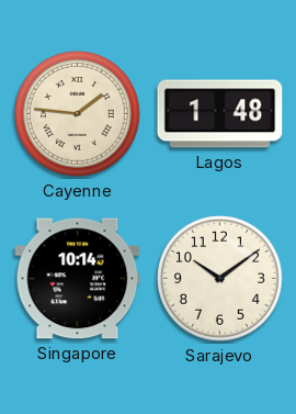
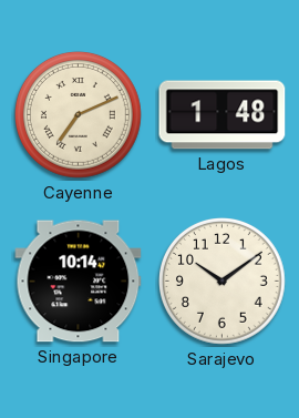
Cayenne: 1:46 -> 7:11 (79, 115)
